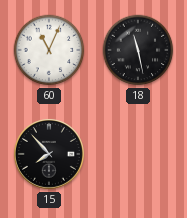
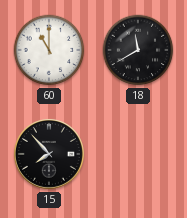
60: 11:04 -> 11:00 (49, 50)
18: 11:28 -> 11:40 (138, 50)
